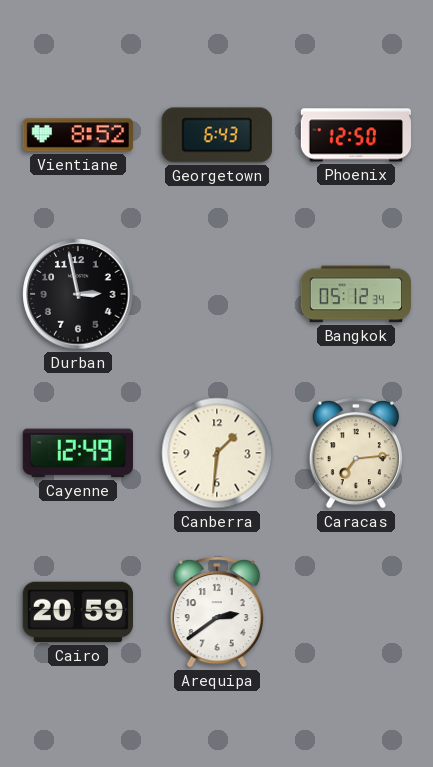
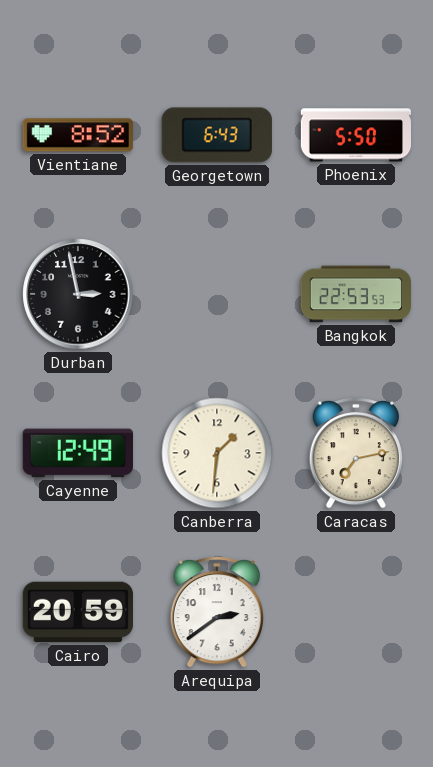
Phoenix: 12:50 -> 5:50 (355, 135)
Bangkok: 05:12 -> 22:53 (355, 294)
Caracas: 7:14 -> 7:13 (356, 453)
